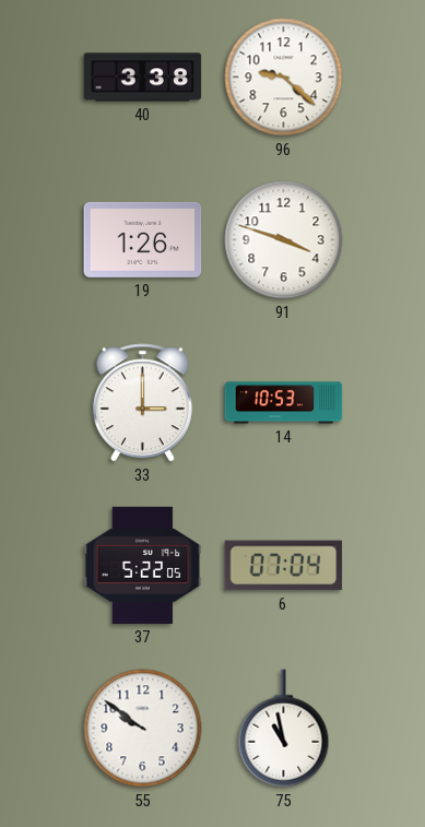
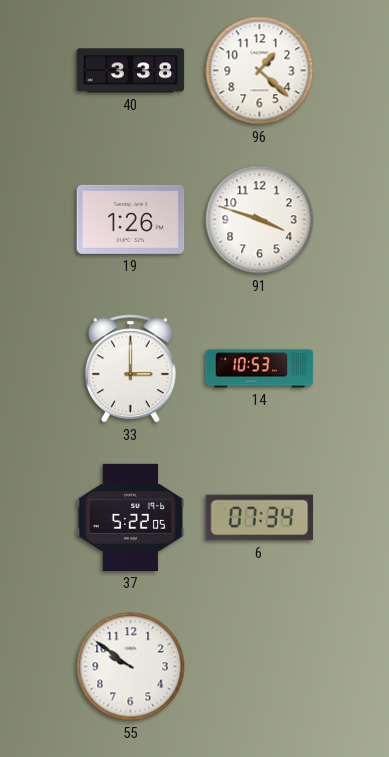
96: 9:22 -> 1:22 (260, 71)
6: 07:04 -> 07:34 (260, 518)
75: 10:58 -> none (284, 729)
